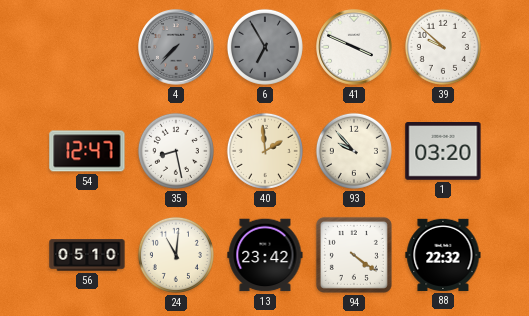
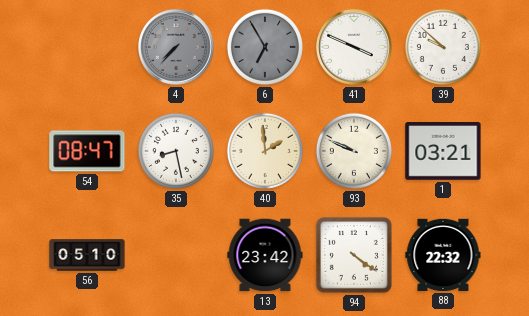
54: 12:47 -> 08:47 (87, 151)
93: 9:53 -> 9:49 (354, 151)
1: 03:20 -> 03:21 (443, 152)
24: 11:01 -> none (176, 255)
